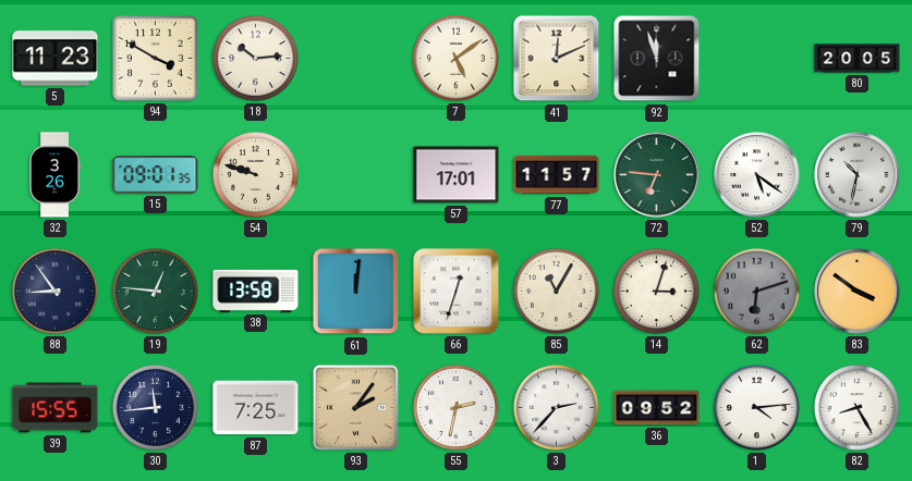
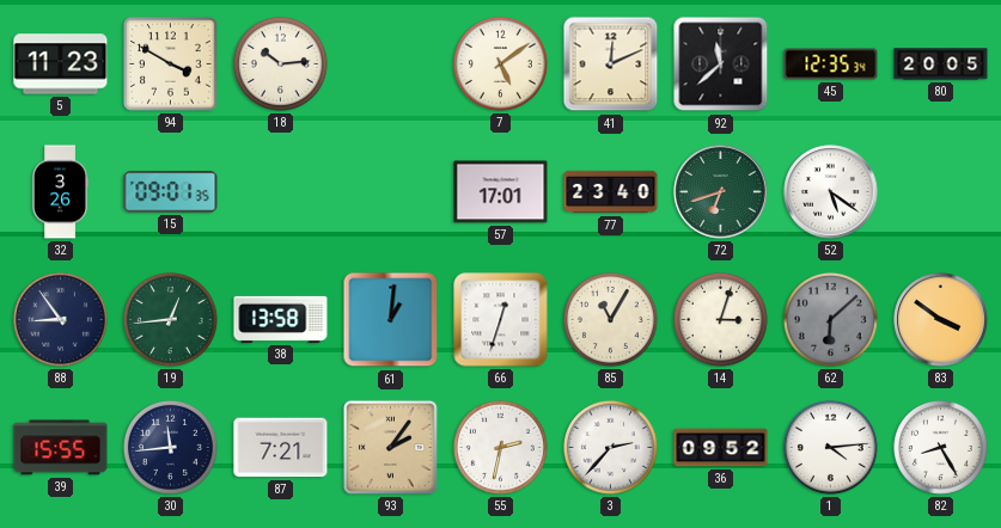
92: 11:57 -> 11:38 (721, 65)
45: none -> 12:35 (831, 65)
54: 9:48 -> none (255, 174)
77: 11:57 -> 23:40 (611, 192)
72: 6:46 -> 6:42 (721, 192)
79: 10:32 -> none (858, 175)
19: 12:46 -> 12:44 (170, 319)
61: 12:01 -> 1:01 (391, 320)
62: 6:12 -> 6:08 (830, 319)
87: 7:25 -> 7:21 (281, 448)
